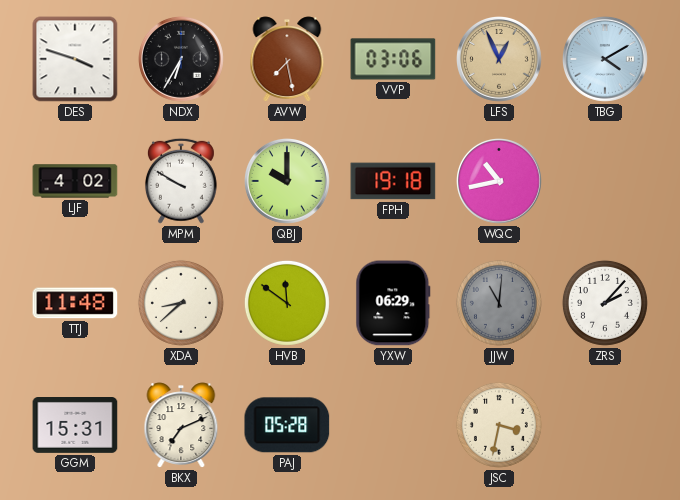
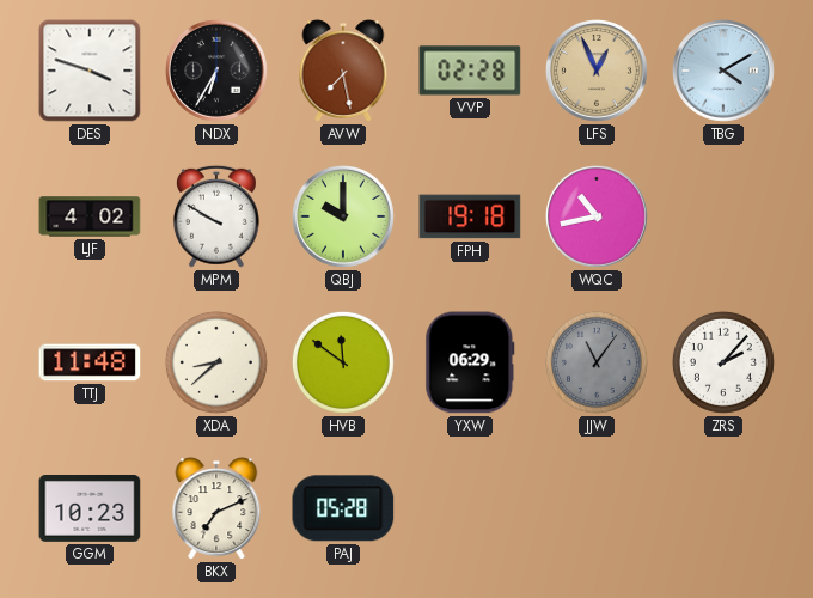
VVP: 03:06 -> 02:28 (470, 71)
JJW: 11:01 -> 11:06 (597, 362)
GGM: 15:31 -> 10:23 (90, 509)
JSC: 3:32 -> none (499, 425)
